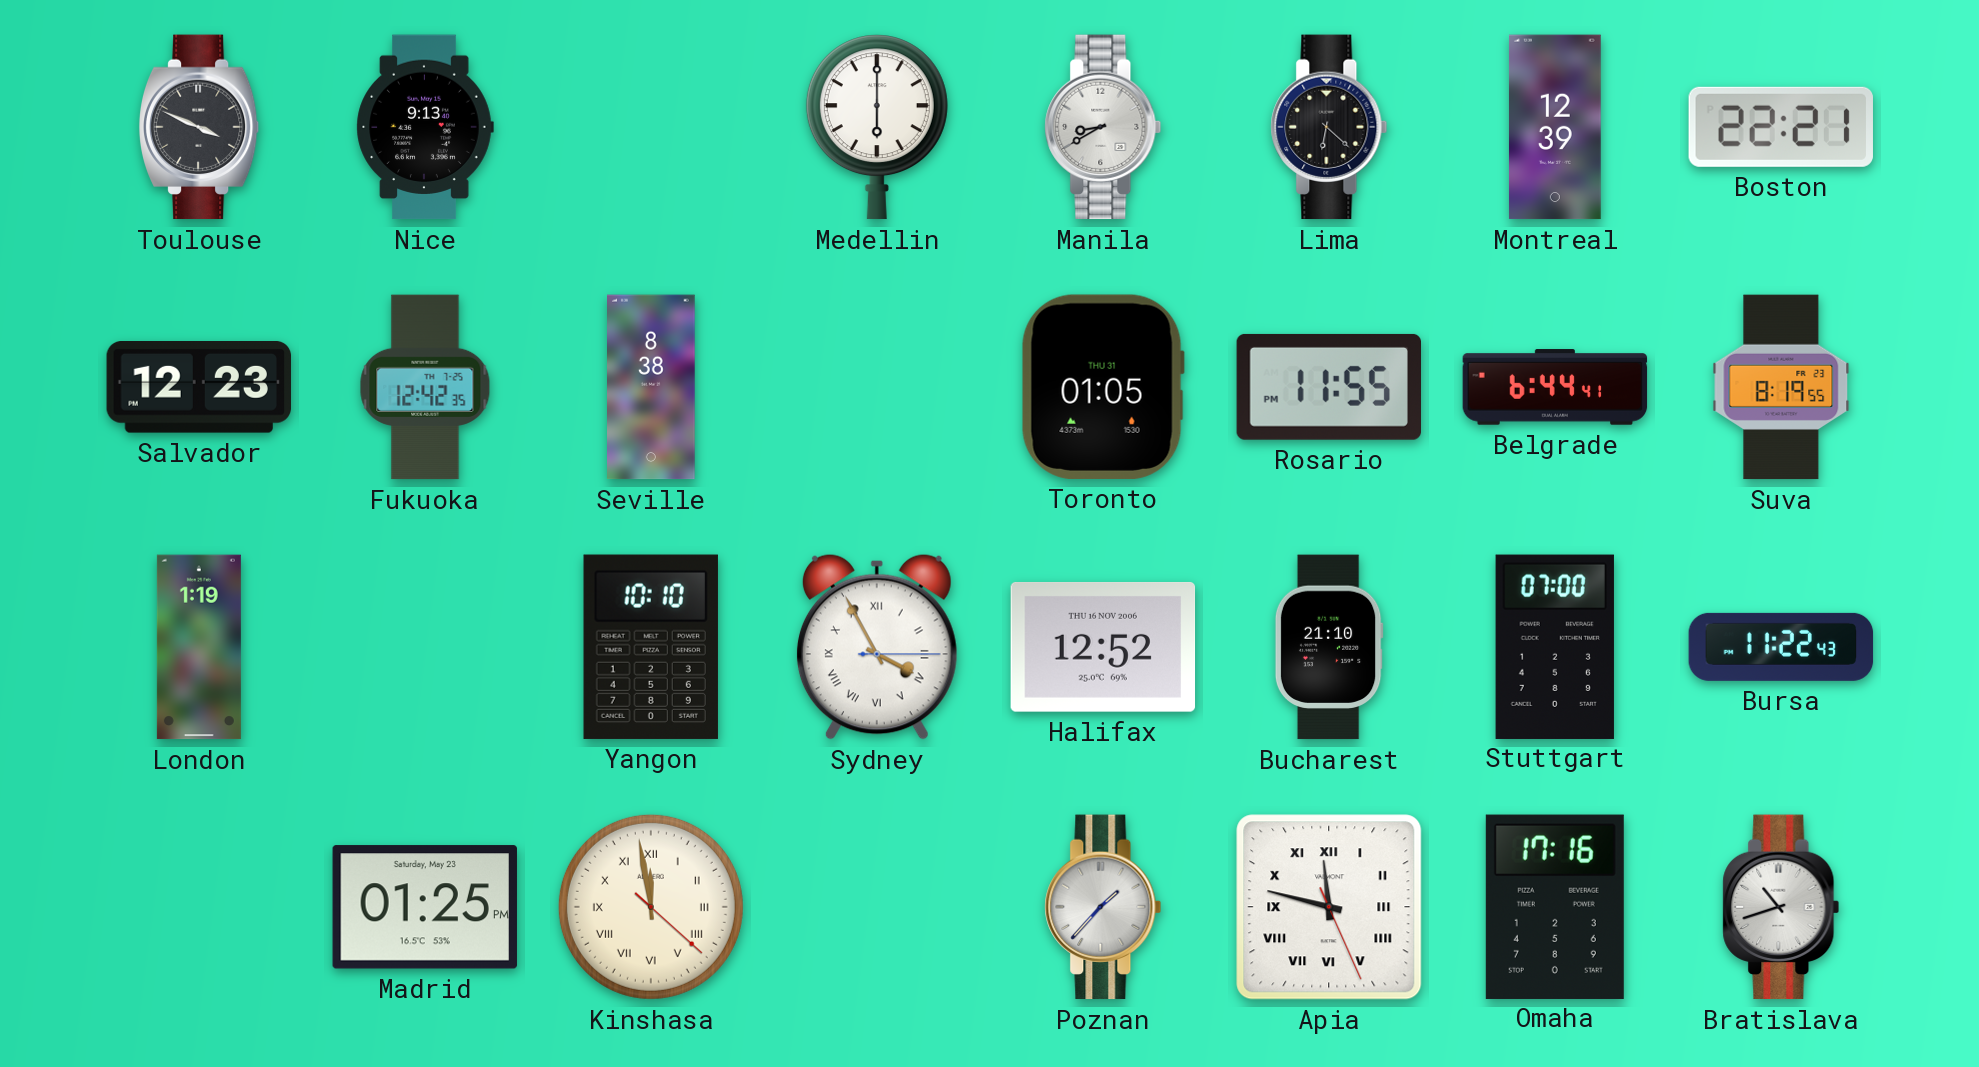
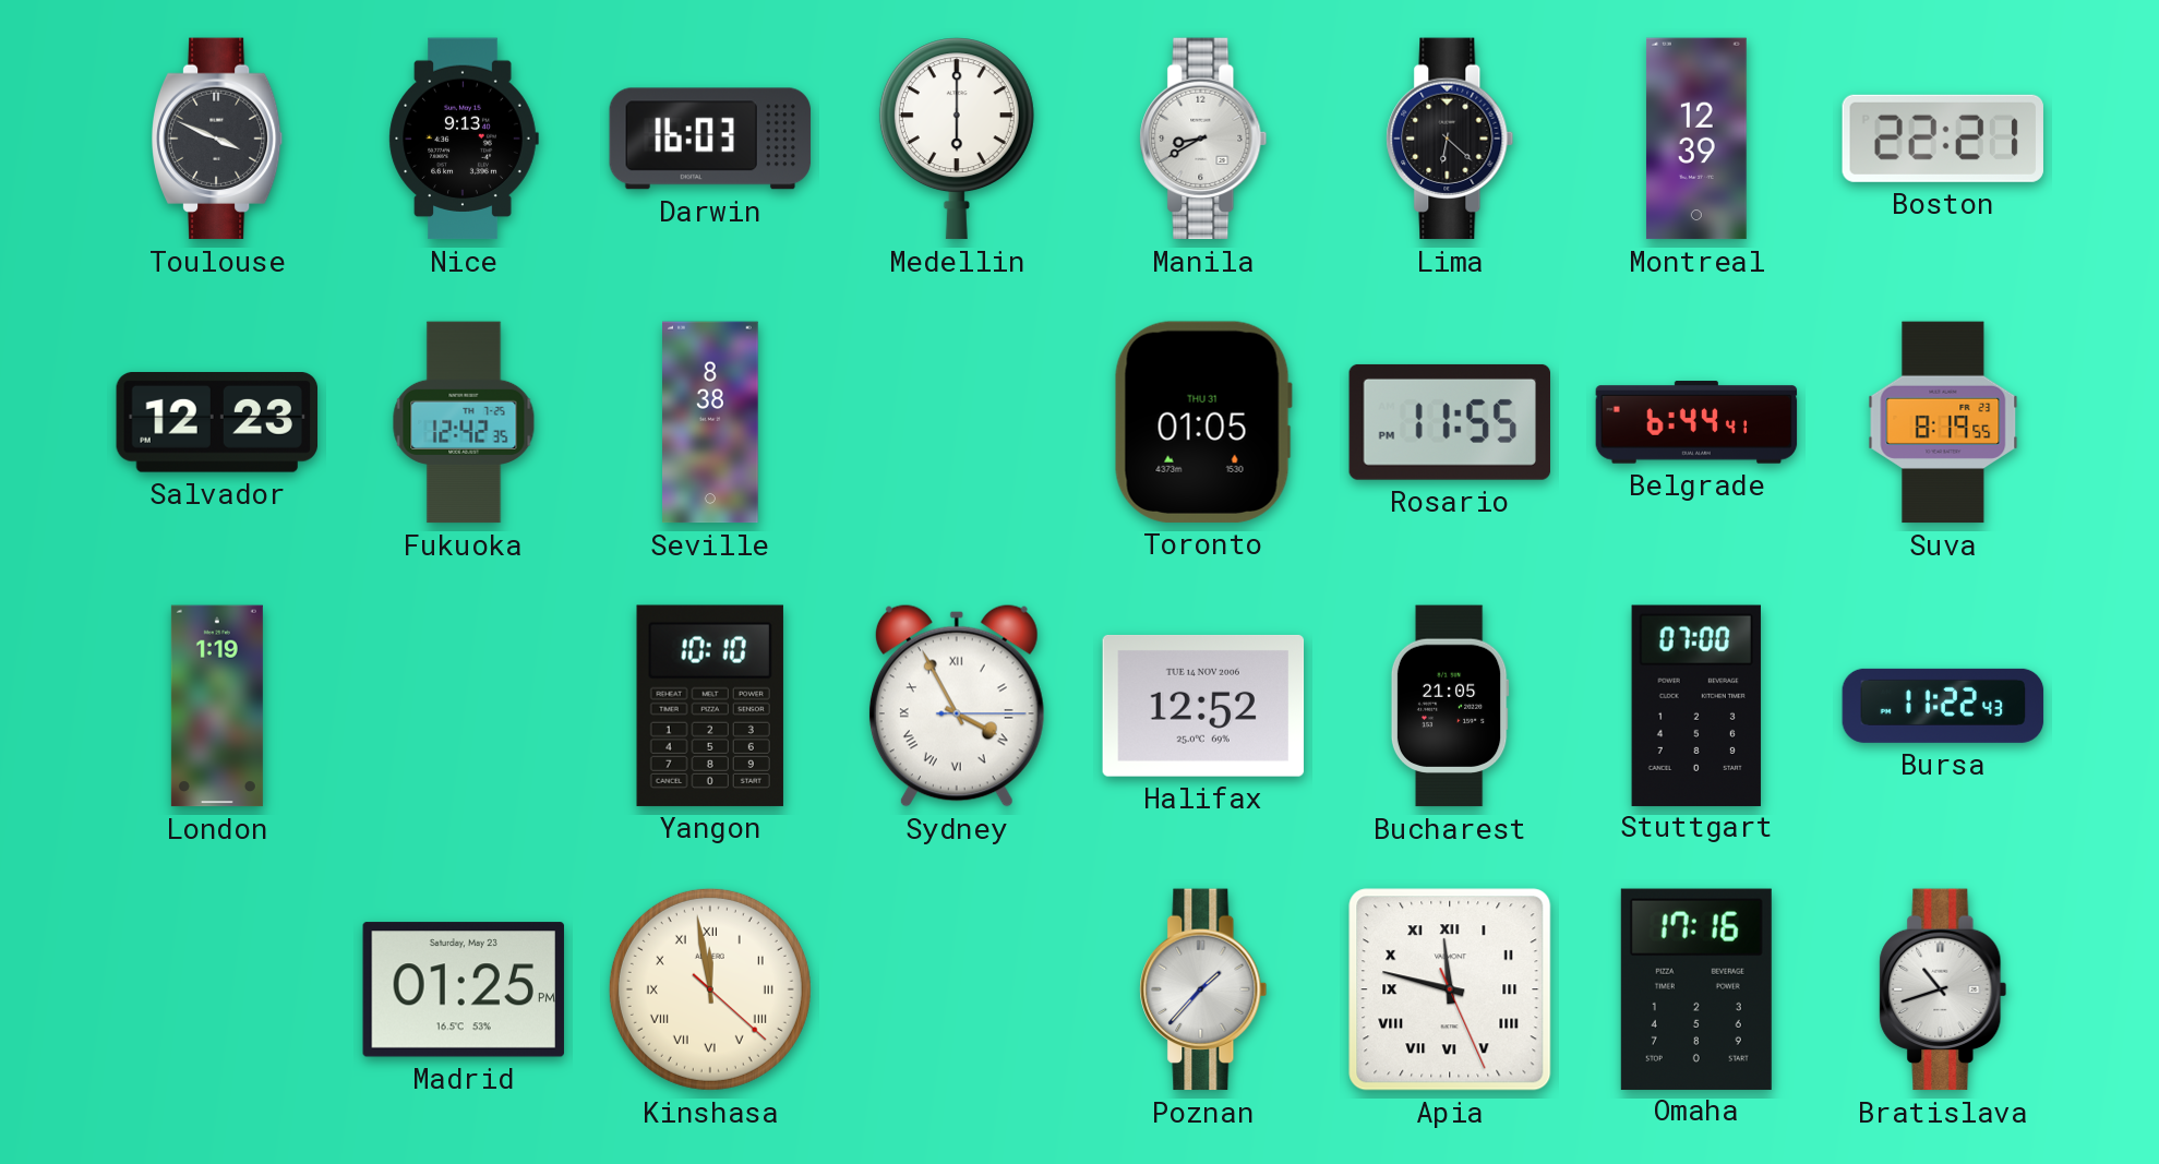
Darwin: none -> 16:03 (710, 139)
Halifax date: THU 16 NOV 2006 -> TUE 14 NOV 2006 (1203, 706)
Bucharest: 21:10 -> 21:05 (1450, 706)
